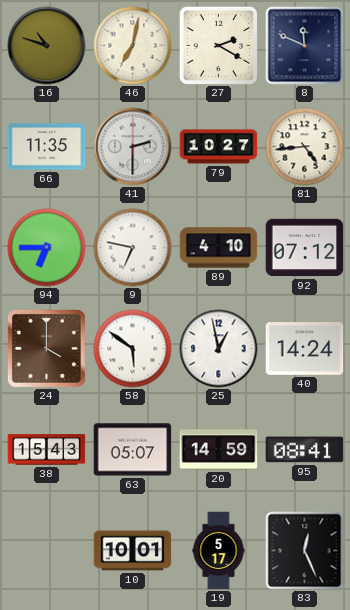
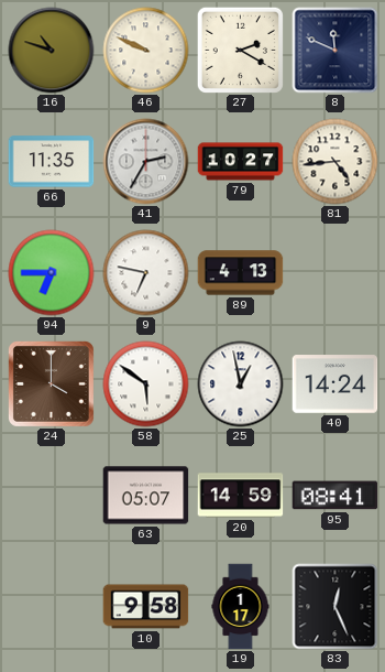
46: 7:02 -> 9:49 (146, 51)
41: 2:30 -> 2:35 (146, 162)
89: 4:10 -> 4:13 (241, 273)
92: 07:12 -> none (305, 248)
38: 15:43 -> none (47, 450)
10: 10:01 -> 9:58 (146, 607)
19: 5:17 -> 1:17 (241, 607)
